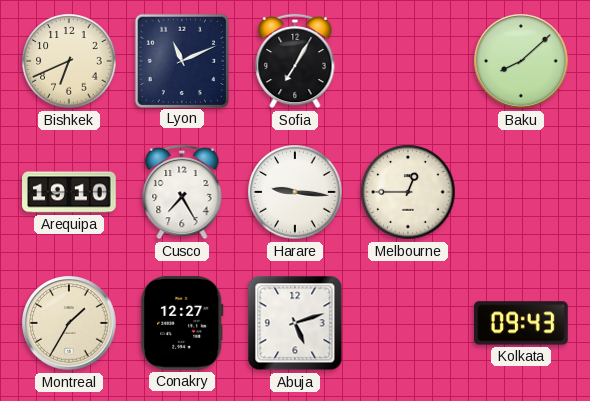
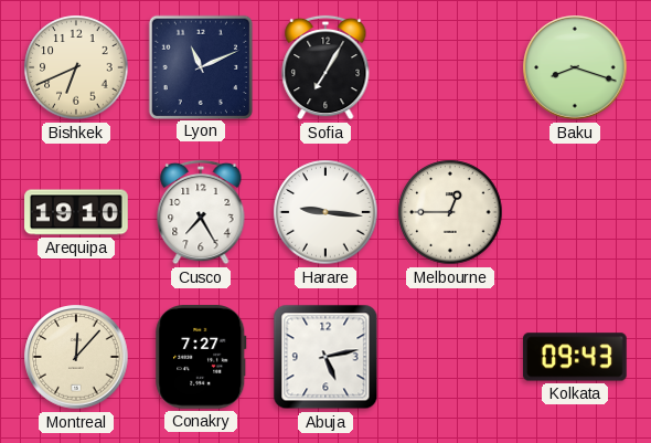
Baku: 8:08 -> 8:18 (575, 67)
Montreal: 1:35 -> 12:07 (76, 357)
Conakry: 12:27 -> 7:27 (201, 358)
Abuja: 5:12 -> 5:13 (325, 357)
